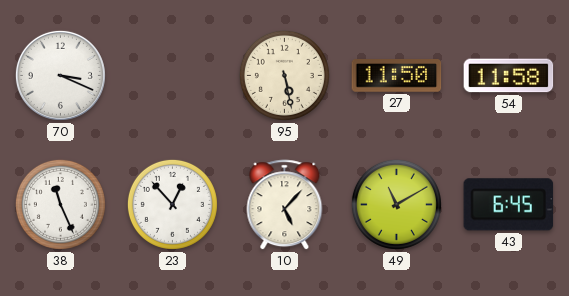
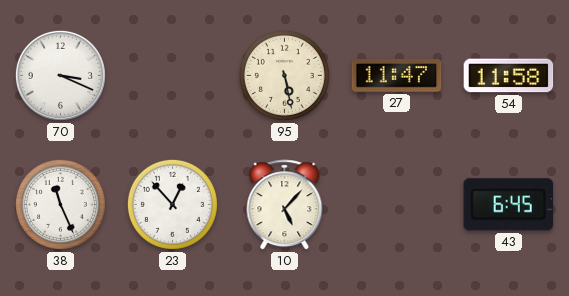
27: 11:50 -> 11:47 (397, 76)
49: 11:10 -> none (396, 204)
